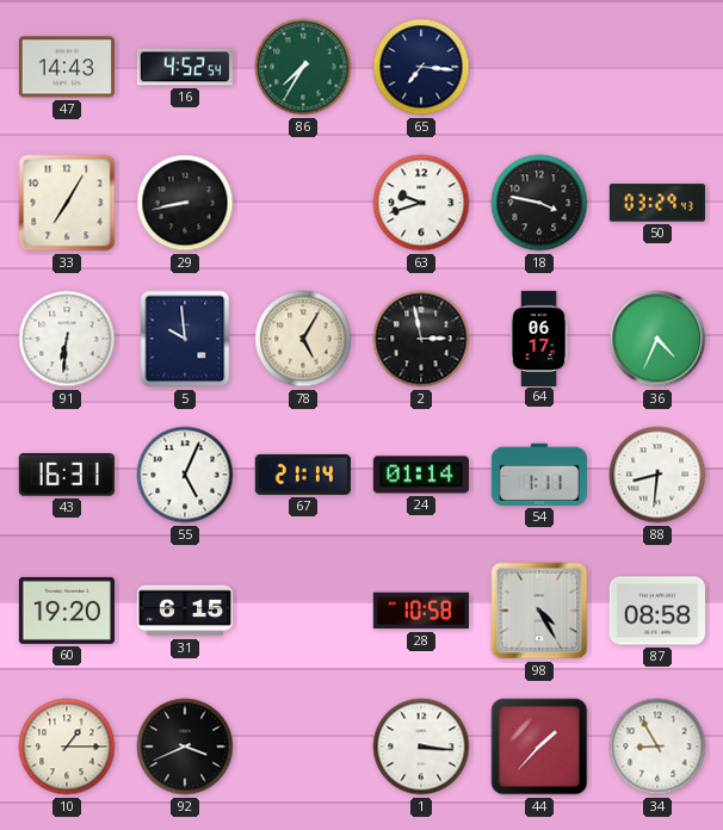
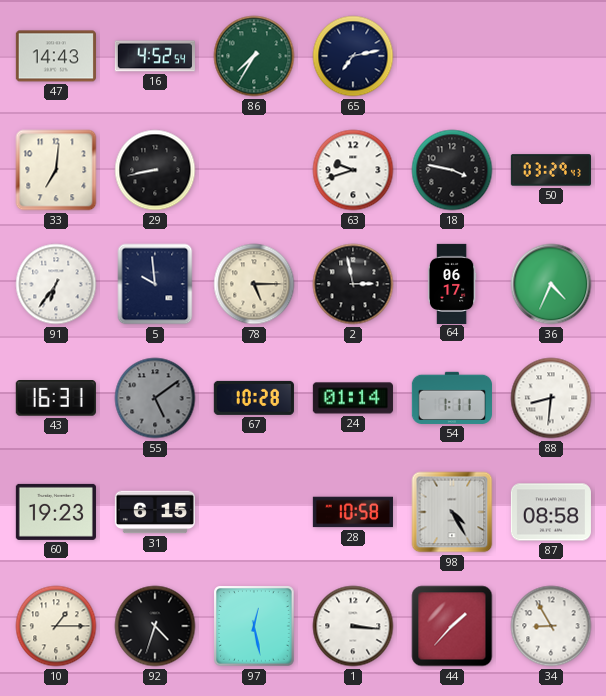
65: 7:16 -> 7:13 (353, 56)
33: 7:05 -> 7:01 (56, 170)
91: 6:31 -> 6:36 (56, 284)
78: 5:05 -> 5:15 (254, 284)
55: 5:04 -> 5:09 (155, 398)
55 dial: white -> grey (155, 398)
67: 21:14 -> 10:28 (254, 398)
60: 19:20 -> 19:23 (56, 512)
92: 3:41 -> 4:33 (155, 626)
97: none -> 12:28 (255, 627)
